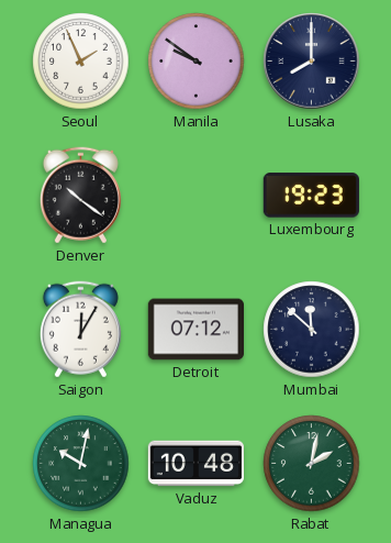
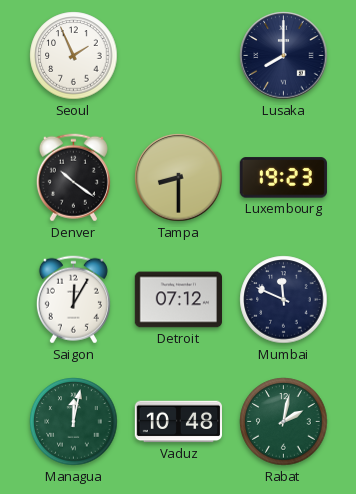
Manila: 9:51 -> none (197, 62)
Tampa: none -> 8:30 (179, 178)
Mumbai: 11:52 -> 11:49 (284, 300)
Managua: 10:02 -> 12:02 (74, 422)
